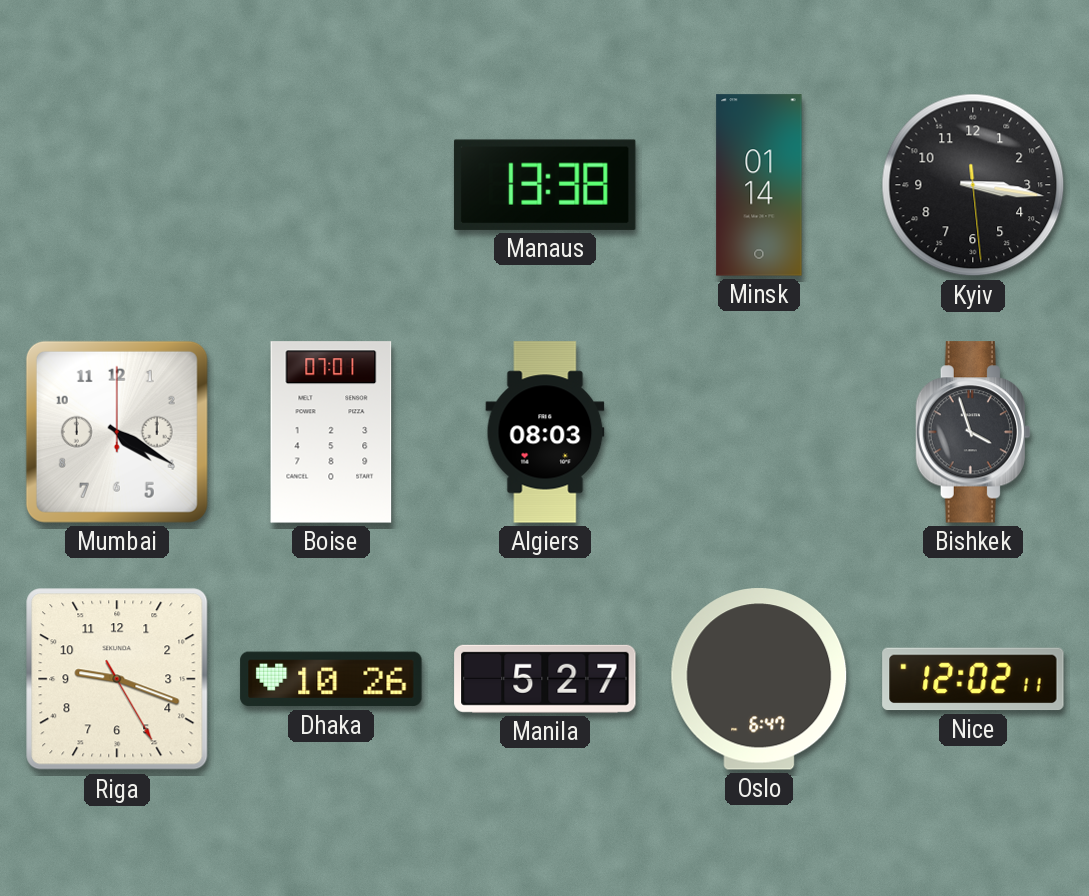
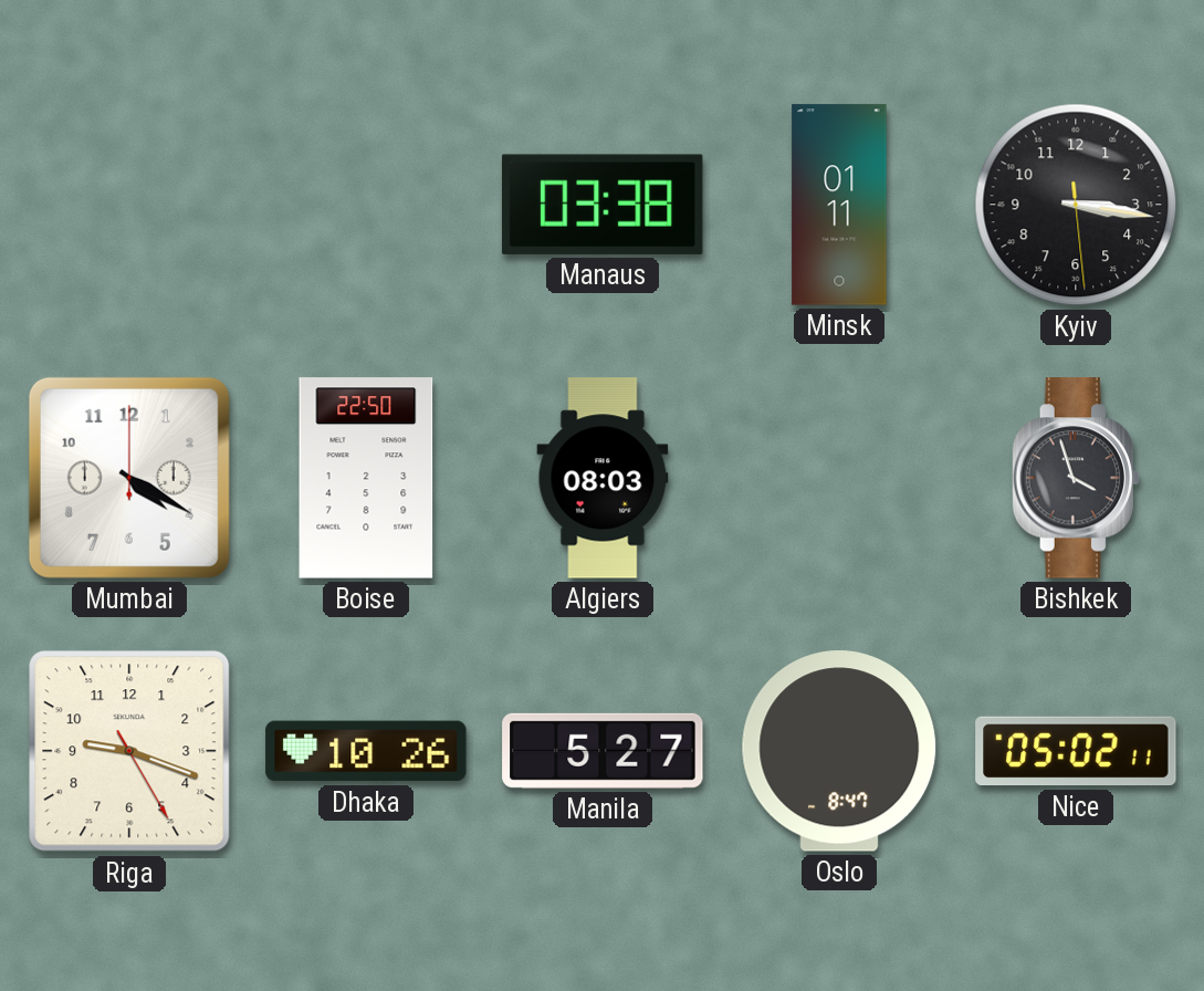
Manaus: 13:38 -> 03:38 (603, 205)
Minsk: 01:14 -> 01:11 (839, 205)
Boise: 07:01 -> 22:50 (366, 478)
Oslo: 6:47 -> 8:47 (839, 751)
Nice: 12:02 -> 05:02 (1076, 751)
